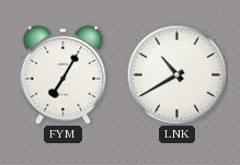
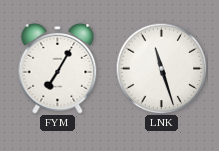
LNK: 10:40 -> 11:27 (161, 68)
